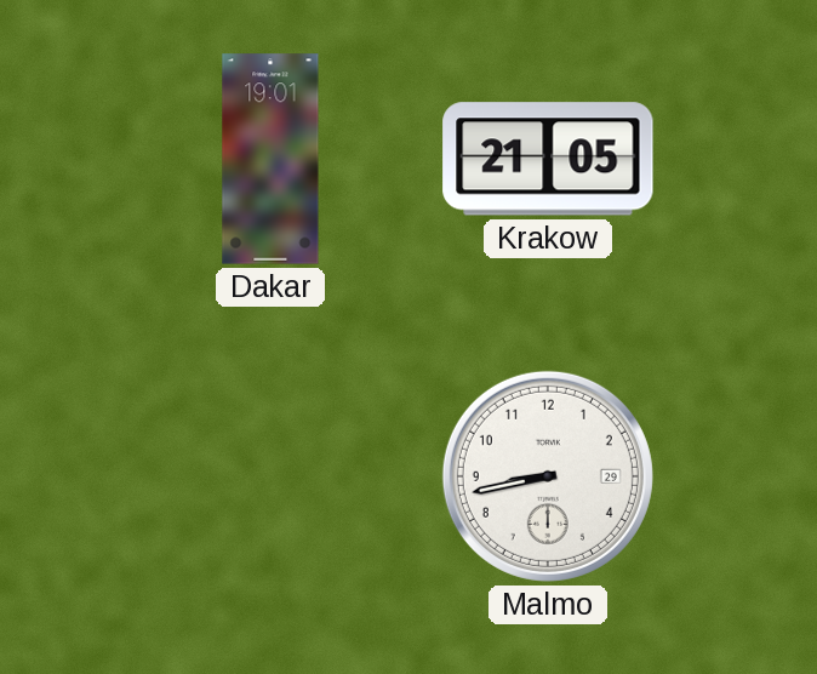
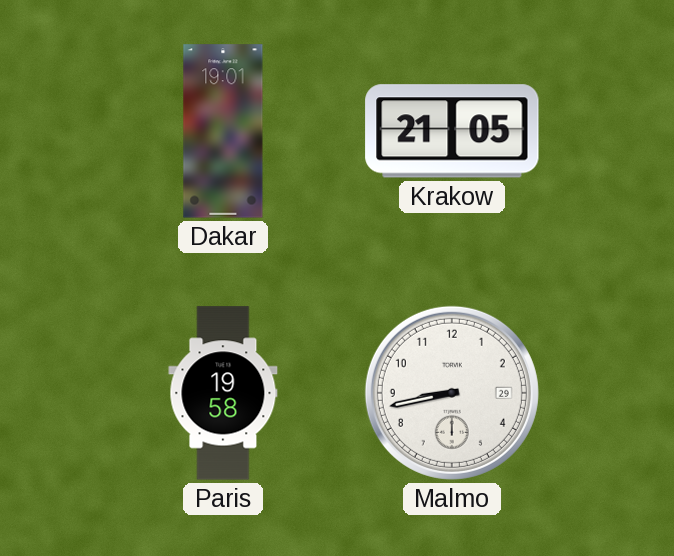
Paris: none -> 19:58 (223, 393)
